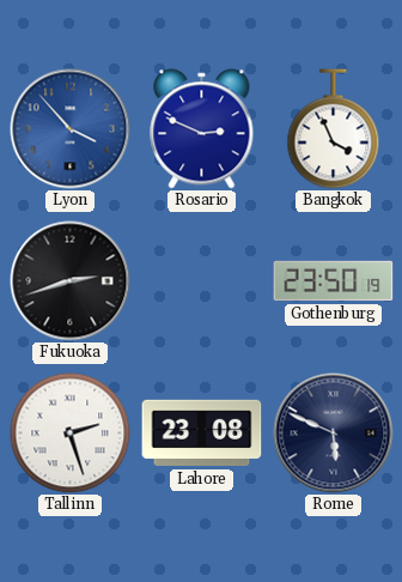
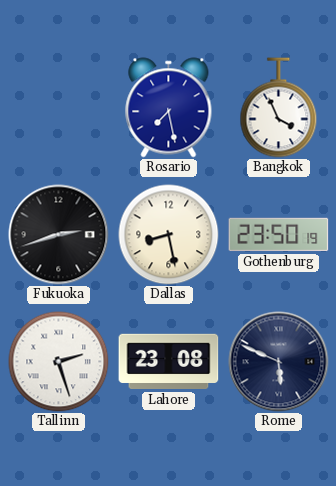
Lyon: 3:53 -> none (71, 129)
Rosario: 2:49 -> 7:28 (169, 108)
Dallas: none -> 8:28 (169, 235)
